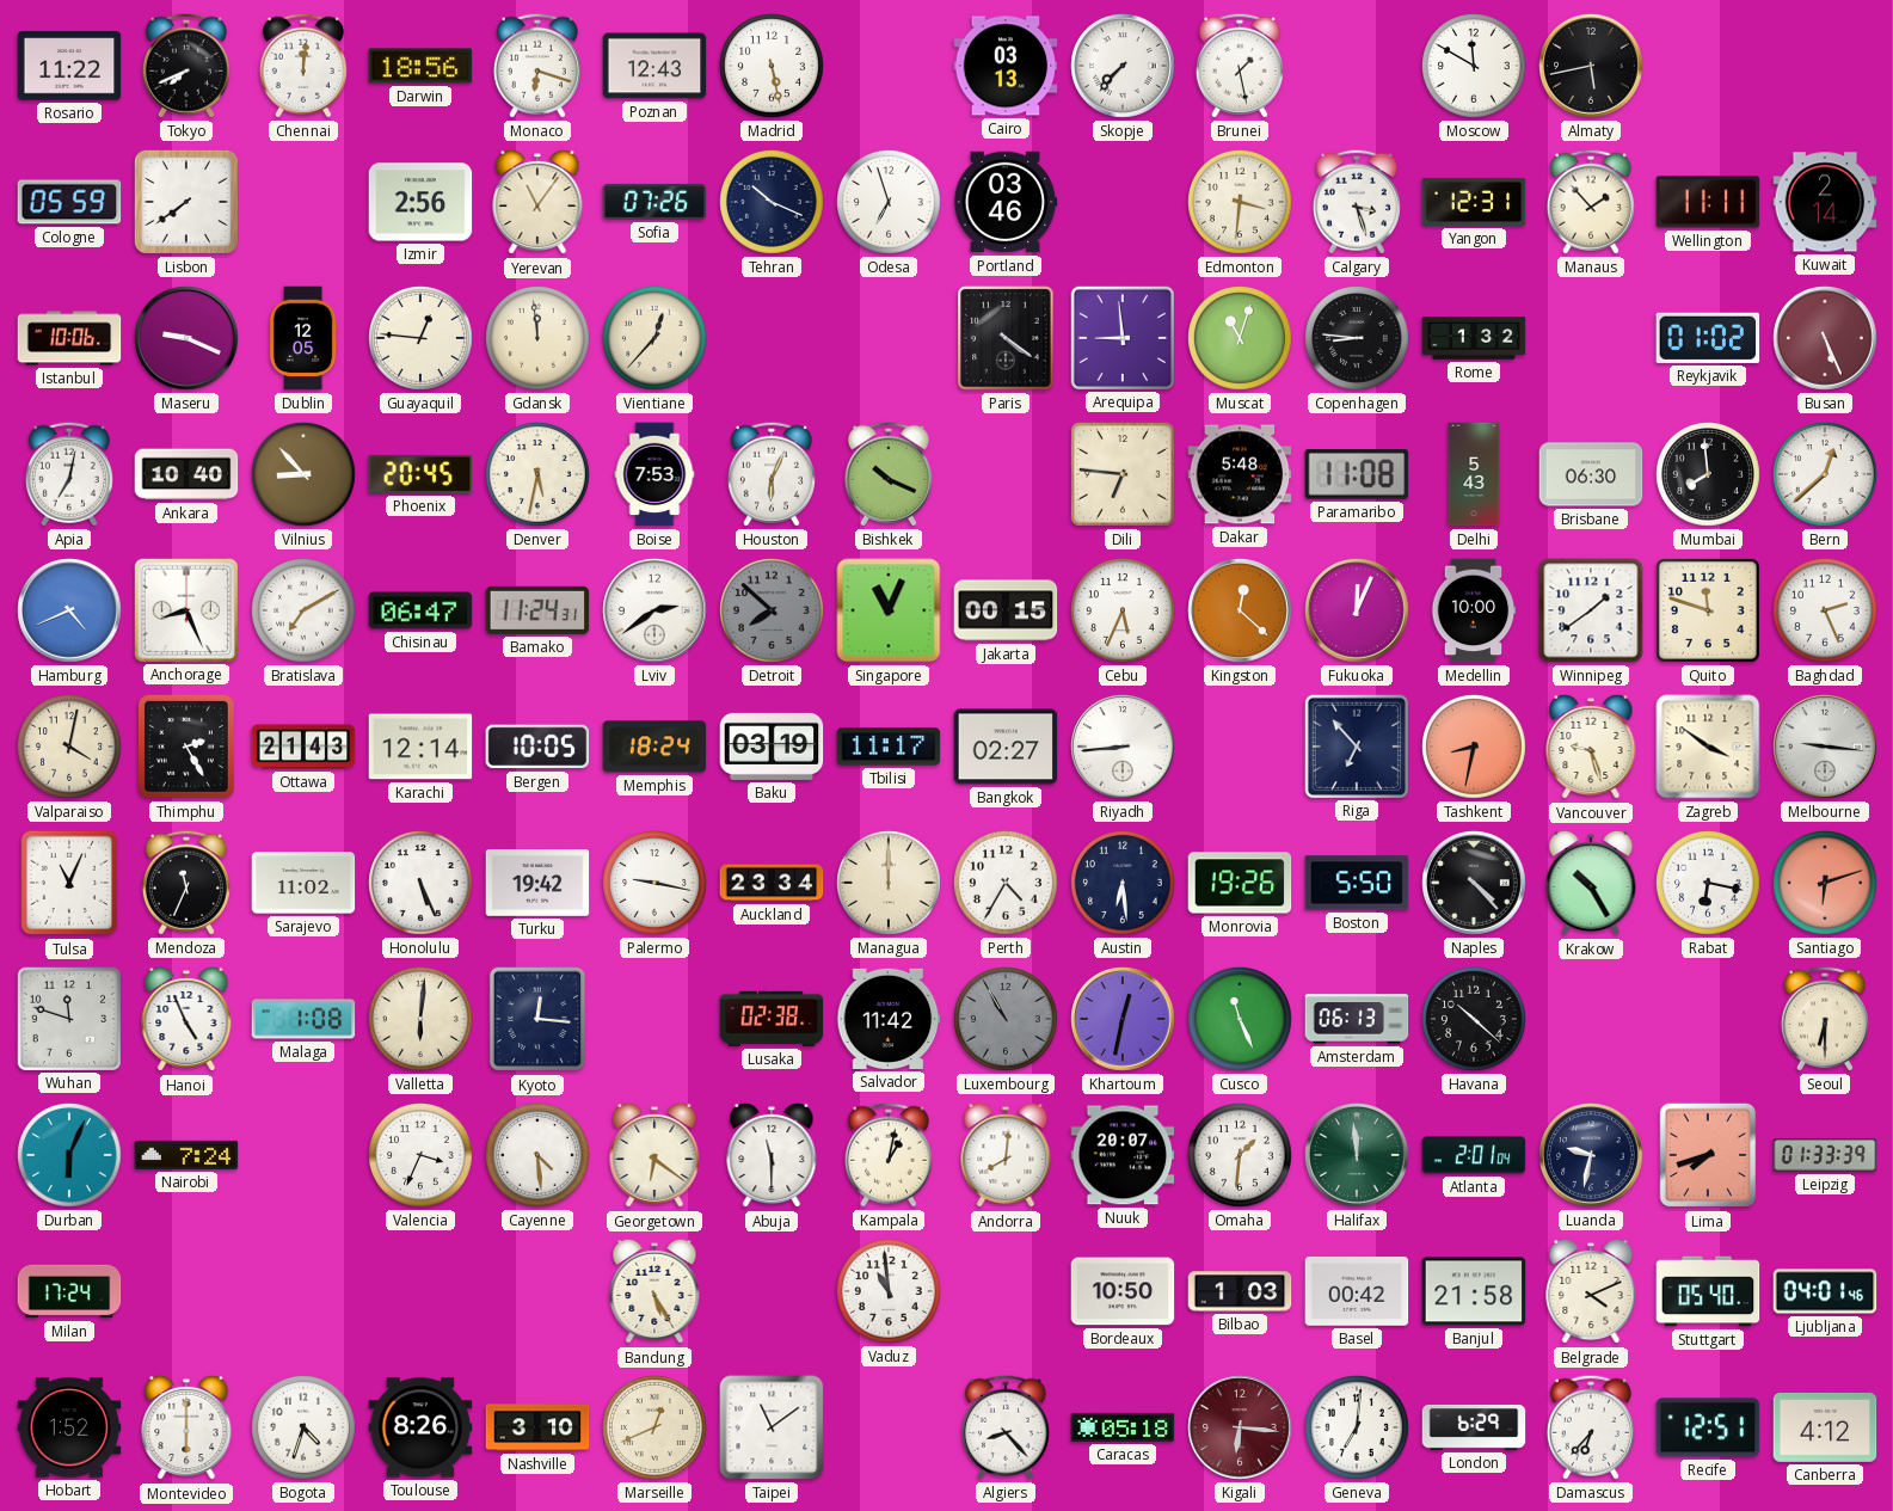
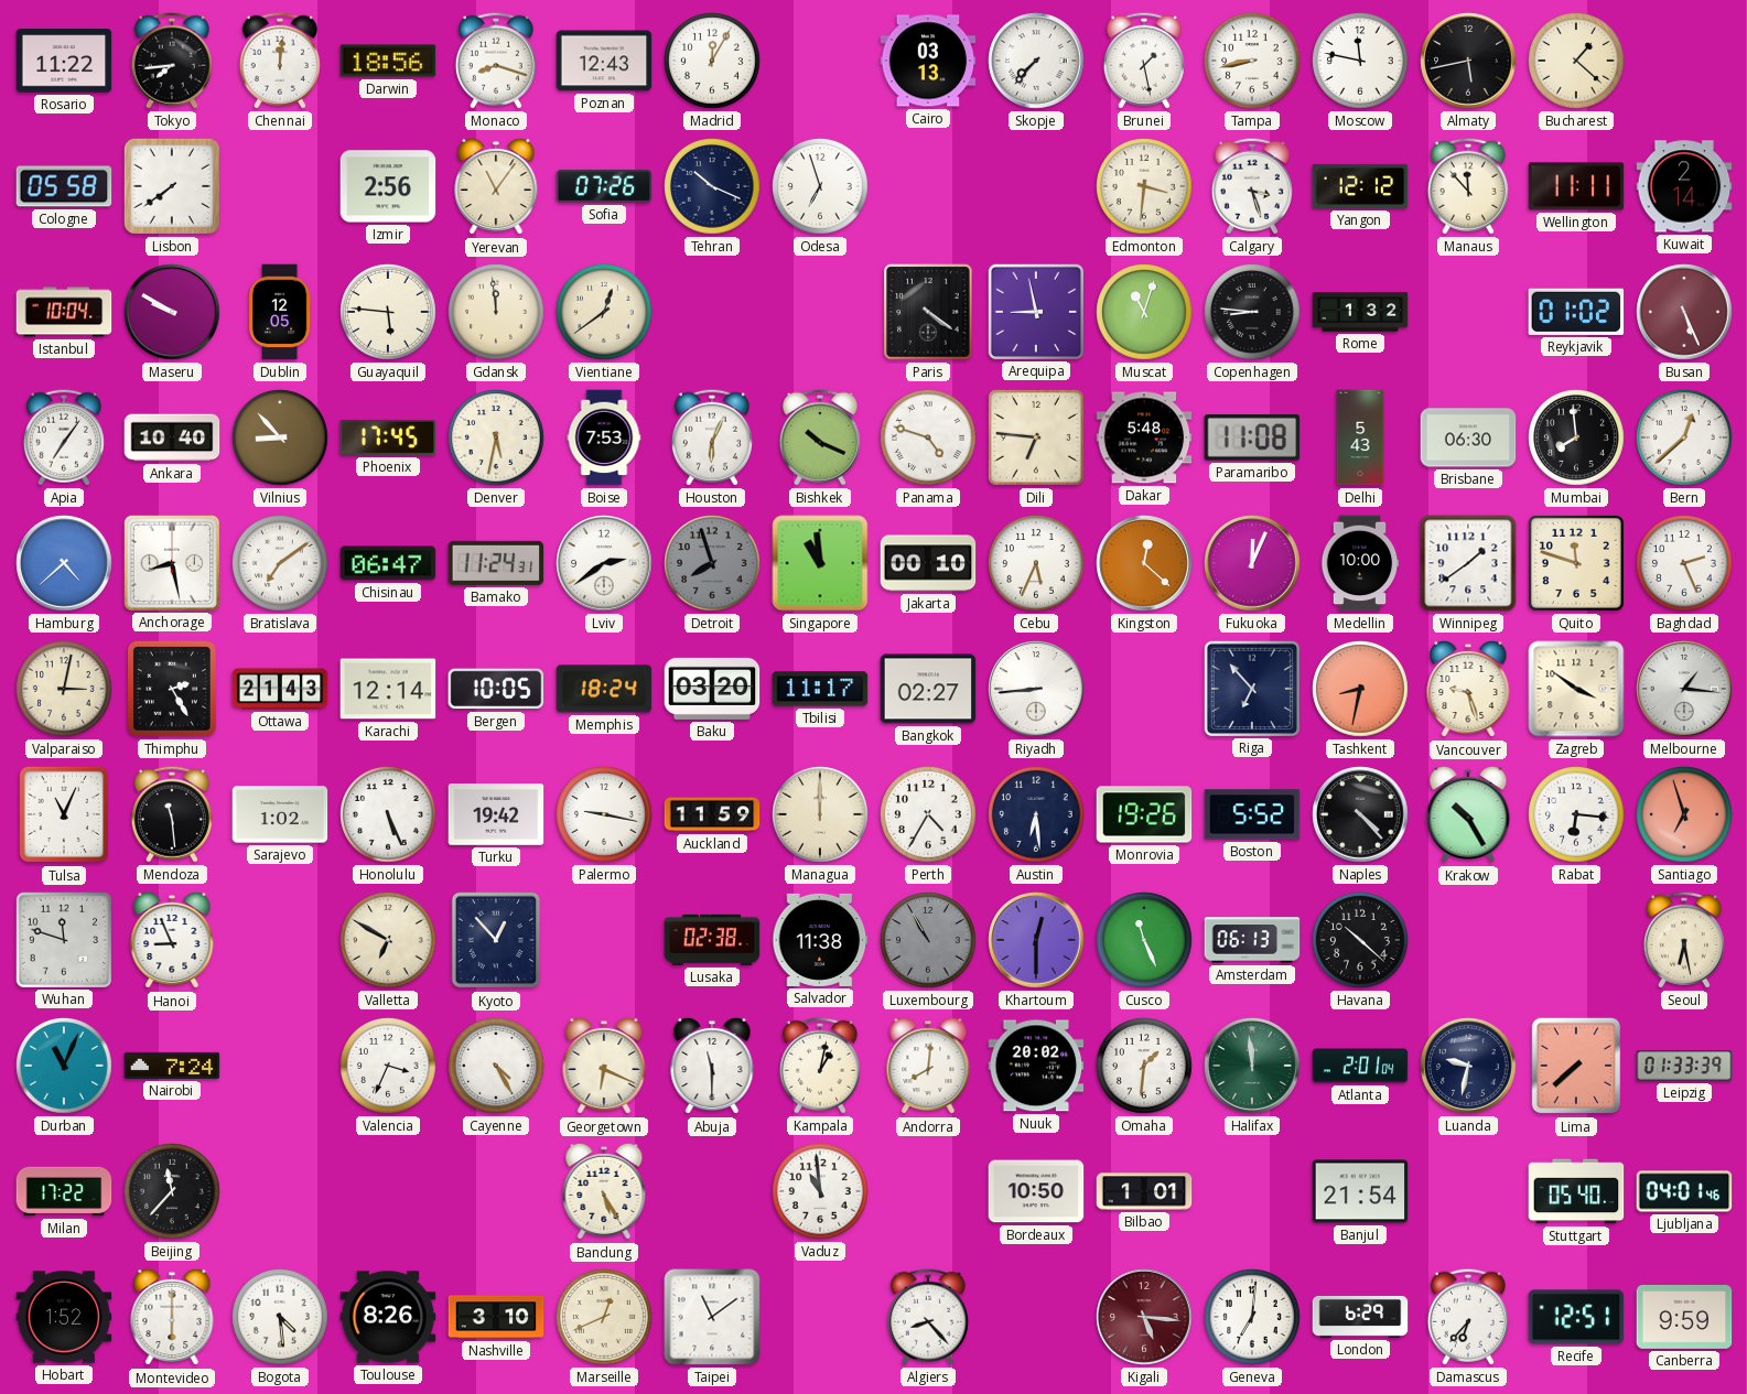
Tokyo: 7:41 -> 7:44 (172, 61)
Monaco: 6:18 -> 8:18 (496, 61)
Madrid: 5:28 -> 12:05 (713, 62)
Tampa: none -> 8:43 (1253, 62)
Moscow: 11:50 -> 11:47 (1361, 62)
Bucharest: none -> 1:22 (1577, 62)
Cologne: 05:59 -> 05:58 (64, 186)
Portland: 03:46 -> none (1006, 202)
Yangon: 12:31 -> 12:12 (1360, 186)
Manaus: 1:53 -> 11:53 (1468, 186)
Istanbul: 10:06 -> 10:04 (64, 312)
Maseru: 9:19 -> 9:50 (172, 312)
Guayaquil: 12:46 -> 5:46 (389, 313)
Vientiane: 12:37 -> 12:39 (605, 313)
Arequipa: 8:59 -> 8:58 (1035, 311)
Apia: 7:02 -> 7:06 (64, 437)
Phoenix: 20:45 -> 17:45 (388, 437)
Panama: none -> 4:48 (929, 439)
Hamburg: 4:41 -> 4:38 (64, 563)
Anchorage: 8:26 -> 8:28 (171, 562)
Bratislava: 7:10 -> 7:09 (281, 564)
Detroit: 7:52 -> 7:57 (713, 564)
Singapore: 11:04 -> 10:59 (820, 563)
Jakarta: 00:15 -> 00:10 (928, 563)
Valparaiso: 4:02 -> 3:02 (65, 690)
Baku: 03:19 -> 03:20 (712, 689)
Melbourne: 9:16 -> 1:16 (1684, 689)
Mendoza: 11:34 -> 11:29 (172, 814)
Sarajevo: 11:02 -> 1:02 (280, 814)
Auckland: 23:34 -> 11:59 (712, 814)
Boston: 5:50 -> 5:52 (1252, 814)
Rabat: 6:17 -> 6:16 (1577, 815)
Santiago: 6:12 -> 6:57 (1685, 815)
Hanoi: 4:56 -> 8:56 (172, 940)
Malaga: 1:08 -> none (303, 1019)
Valletta: 6:01 -> 6:50 (389, 941)
Kyoto: 12:16 -> 12:53 (496, 940)
Salvador: 11:42 -> 11:38 (820, 940)
Khartoum: 12:32 -> 12:30 (1036, 940)
Seoul: 6:30 -> 6:28 (1684, 940)
Durban: 6:04 -> 11:04 (65, 1067)
Cayenne: 4:29 -> 4:25 (497, 1067)
Georgetown: 6:21 -> 6:19 (604, 1066)
Nuuk: 20:07 -> 20:02 (1036, 1066)
Lima: 7:42 -> 7:38 (1576, 1066)
Milan: 17:24 -> 17:22 (64, 1191)
Beijing: none -> 11:37 (173, 1192)
Bilbao: 1:03 -> 1:01 (1144, 1191)
Basel: 00:42 -> none (1357, 1291)
Banjul: 21:58 -> 21:54 (1360, 1191)
Belgrade: 4:11 -> none (1591, 1291)
Bogota: 4:33 -> 4:29 (281, 1318)
Caracas: 05:18 -> none (1123, 1427)
Kigali: 6:16 -> 5:16 (1144, 1317)
Canberra: 4:12 -> 9:59 (1684, 1317)
